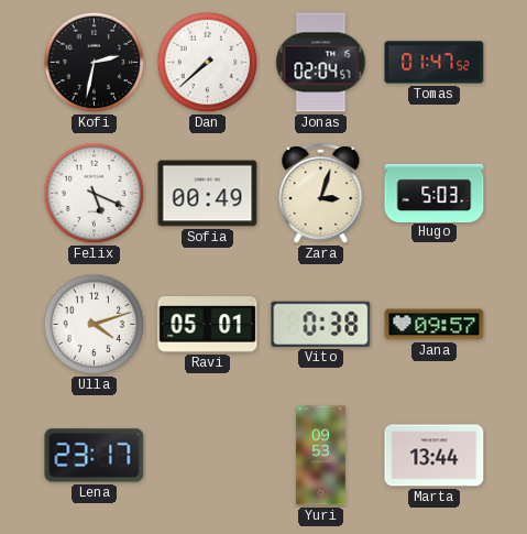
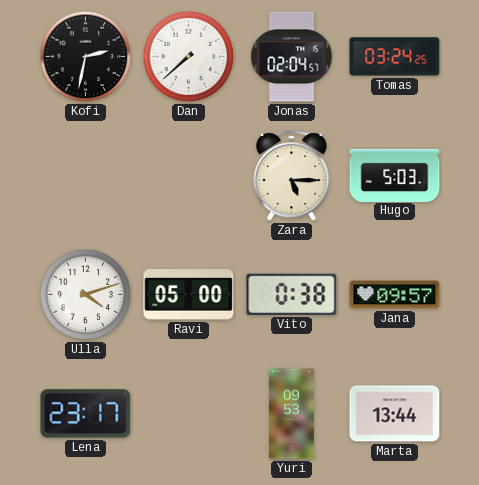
Tomas: 01:47 -> 03:24 (395, 57)
Felix: 5:19 -> none (95, 194)
Sofia: 00:49 -> none (208, 194)
Zara: 3:03 -> 5:15 (292, 176)
Ravi: 05:01 -> 05:00 (189, 295)
